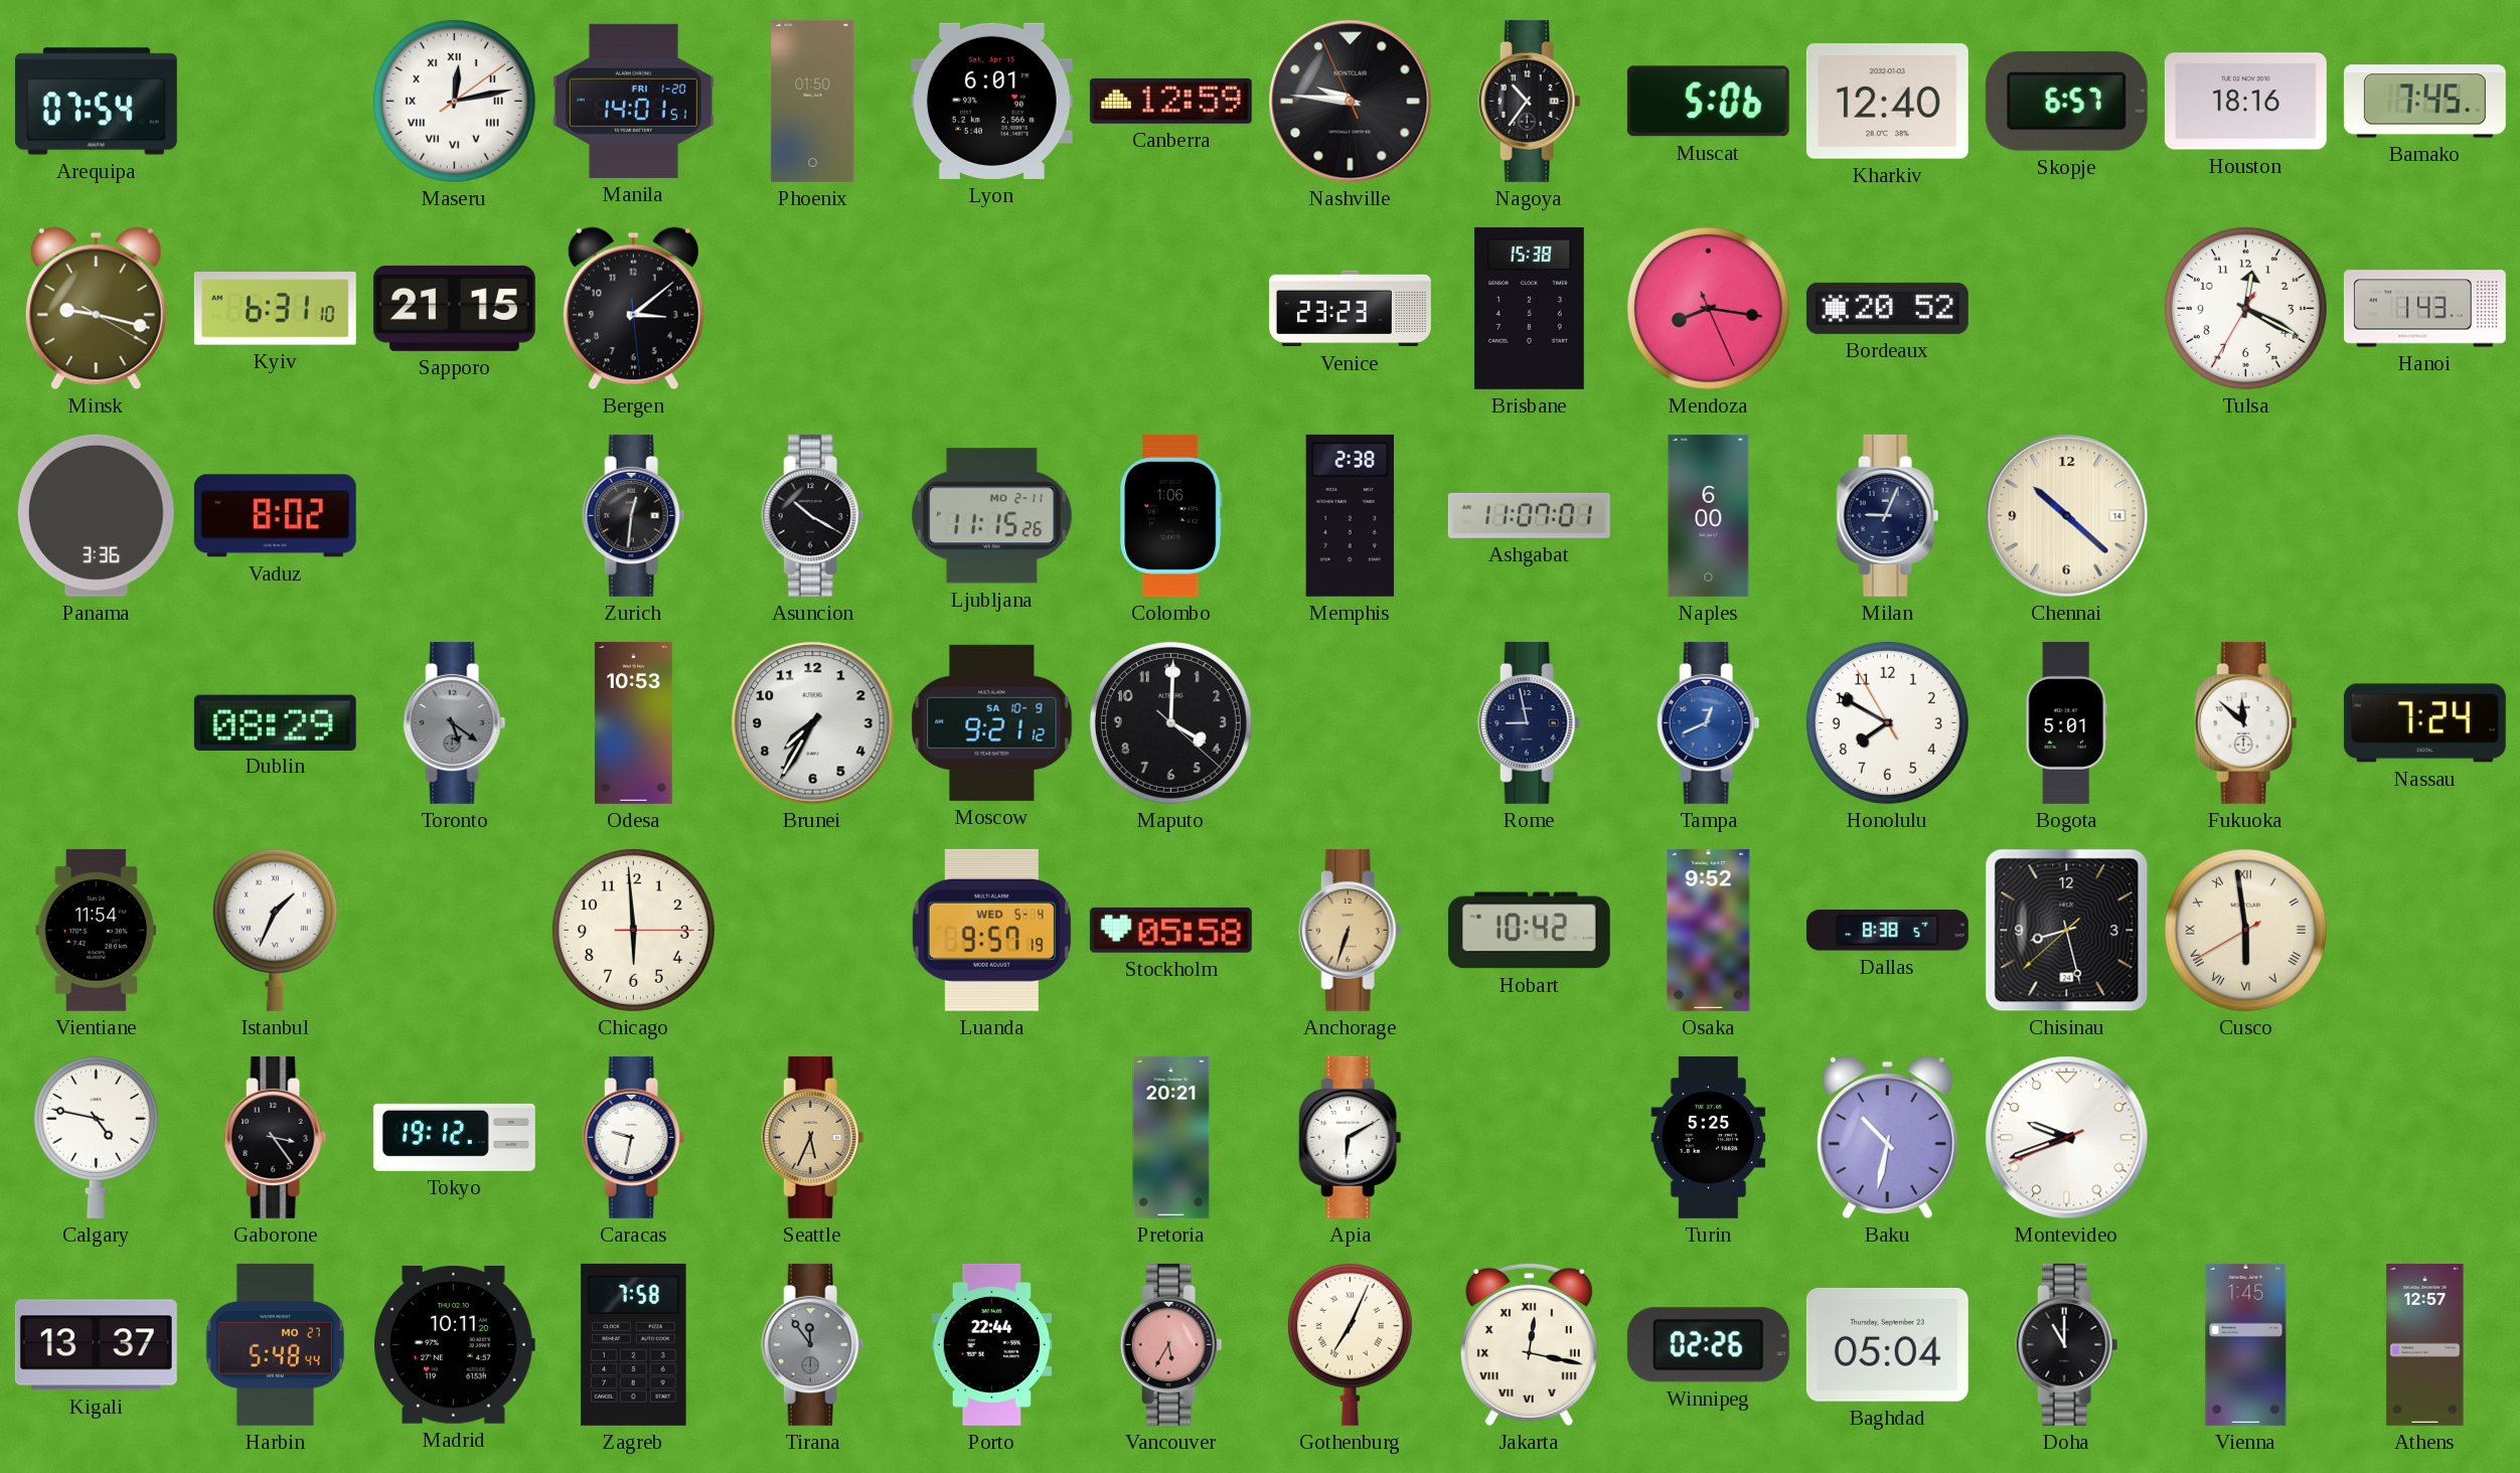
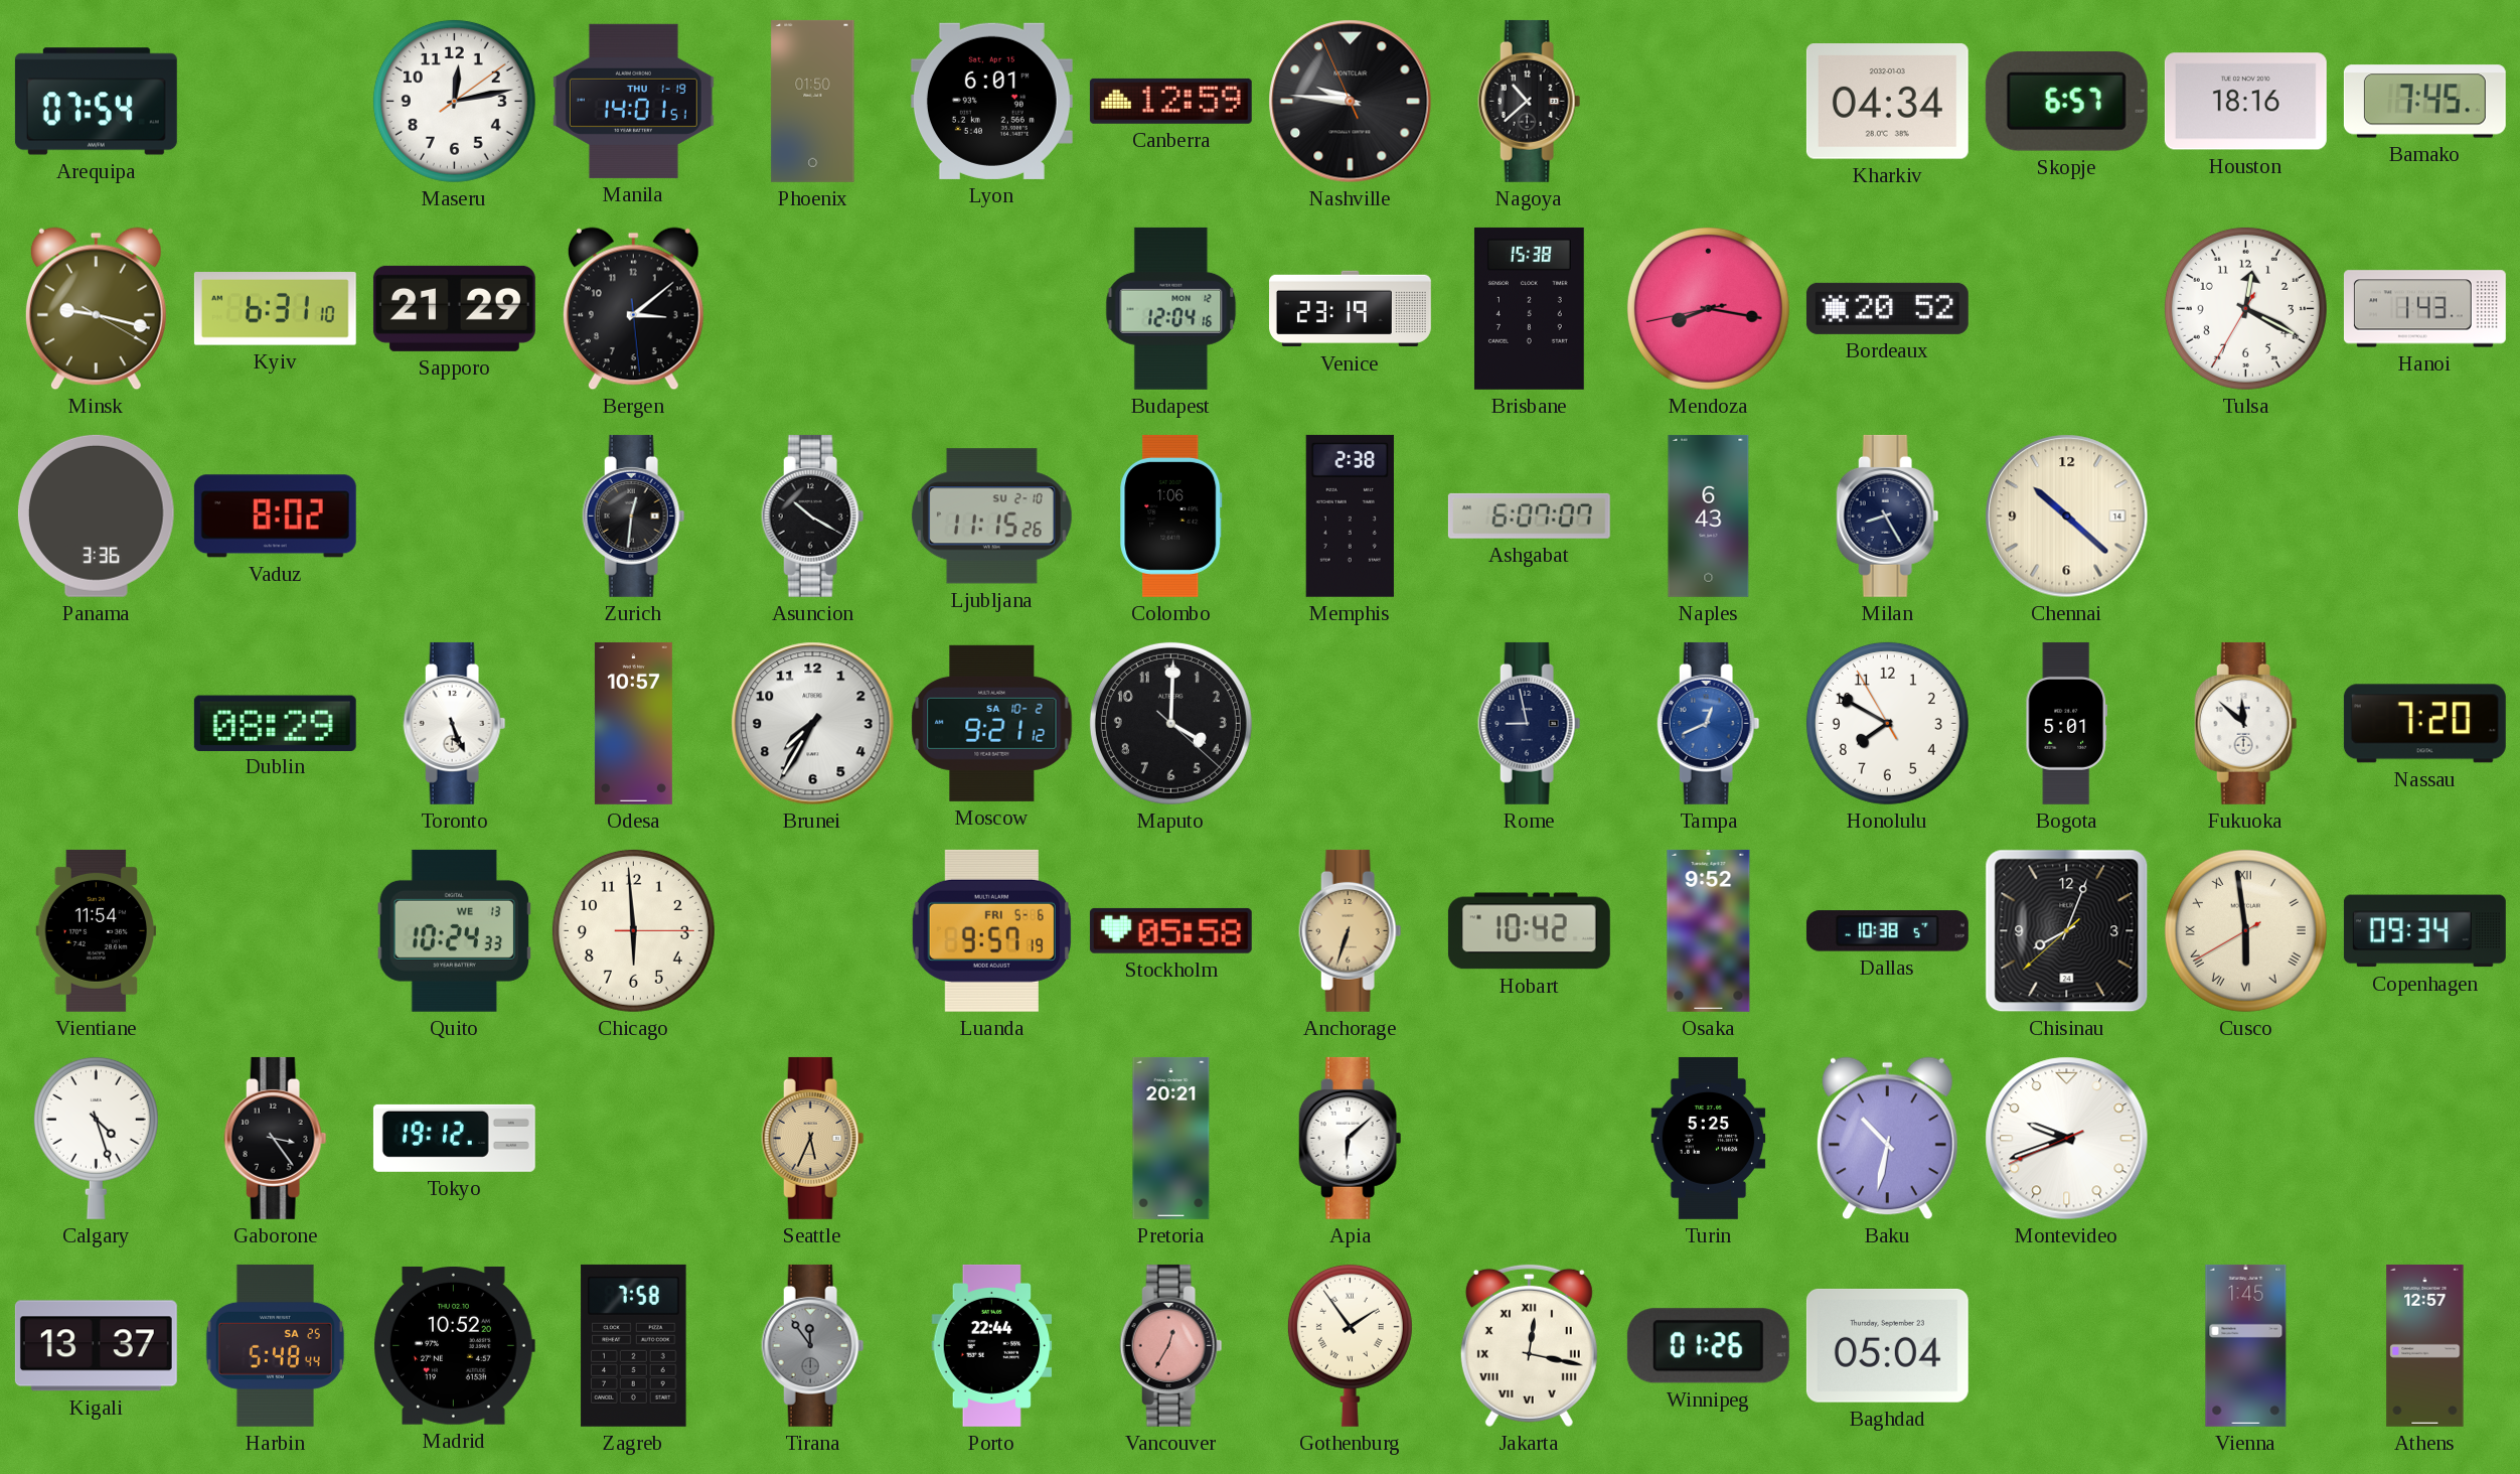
Maseru numerals: Roman -> Arabic (454, 101)
Manila date: FRI 1-20 -> THU 1-19 (633, 101)
Nagoya: 10:36 -> 10:38 (1530, 101)
Muscat: 5:06 -> none (1708, 102)
Kharkiv: 12:40 -> 04:34 (1887, 102)
Sapporo: 21:15 -> 21:29 (454, 308)
Budapest: none -> 12:04 (1171, 308)
Venice: 23:23 -> 23:19 (1351, 309)
Mendoza: 8:16:26 -> 8:16:43 (1708, 308)
Ljubljana date: MO 2-11 -> SU 2-10 (991, 517)
Ashgabat: 11:07 -> 6:07 (1529, 515)
Naples: 6:00 -> 6:43 (1709, 515)
Milan: 9:04 -> 8:25 (1888, 515)
Toronto: 5:21 -> 5:26 (455, 723)
Toronto dial: grey -> white (455, 723)
Odesa: 10:53 -> 10:57 (633, 723)
Moscow date: SA 10-9 -> SA 10-2 (992, 723)
Nassau: 7:24 -> 7:20 (2424, 724)
Istanbul: 1:34 -> none (275, 930)
Quito: none -> 10:24 (455, 930)
Luanda date: WED 5-4 -> FRI 5-6 (991, 930)
Dallas: 8:38 -> 10:38 (1887, 931)
Chisinau: 8:27 -> 8:03 (2067, 931)
Copenhagen: none -> 09:34 (2424, 931)
Calgary: 4:47 -> 4:27 (96, 1138)
Caracas: 9:32 -> none (634, 1137)
Apia: 6:10 -> 6:08 (1351, 1138)
Harbin date: MO 27 -> SA 25 (275, 1345)
Madrid: 10:11 -> 10:52 (455, 1345)
Vancouver: 5:35 -> 12:35 (1171, 1345)
Gothenburg: 7:04 -> 1:54 (1350, 1345)
Winnipeg: 02:26 -> 01:26 (1708, 1346)
Doha: 11:00 -> none (2067, 1344)
